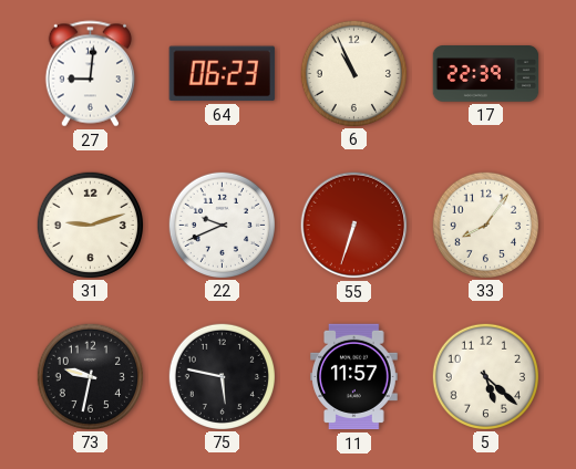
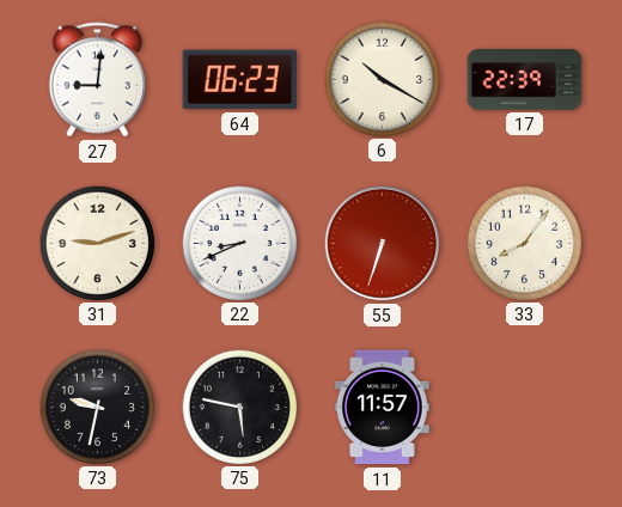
6: 10:56 -> 10:20 (382, 79)
22: 9:41 -> 8:41 (239, 243)
5: 5:22 -> none (485, 376)
